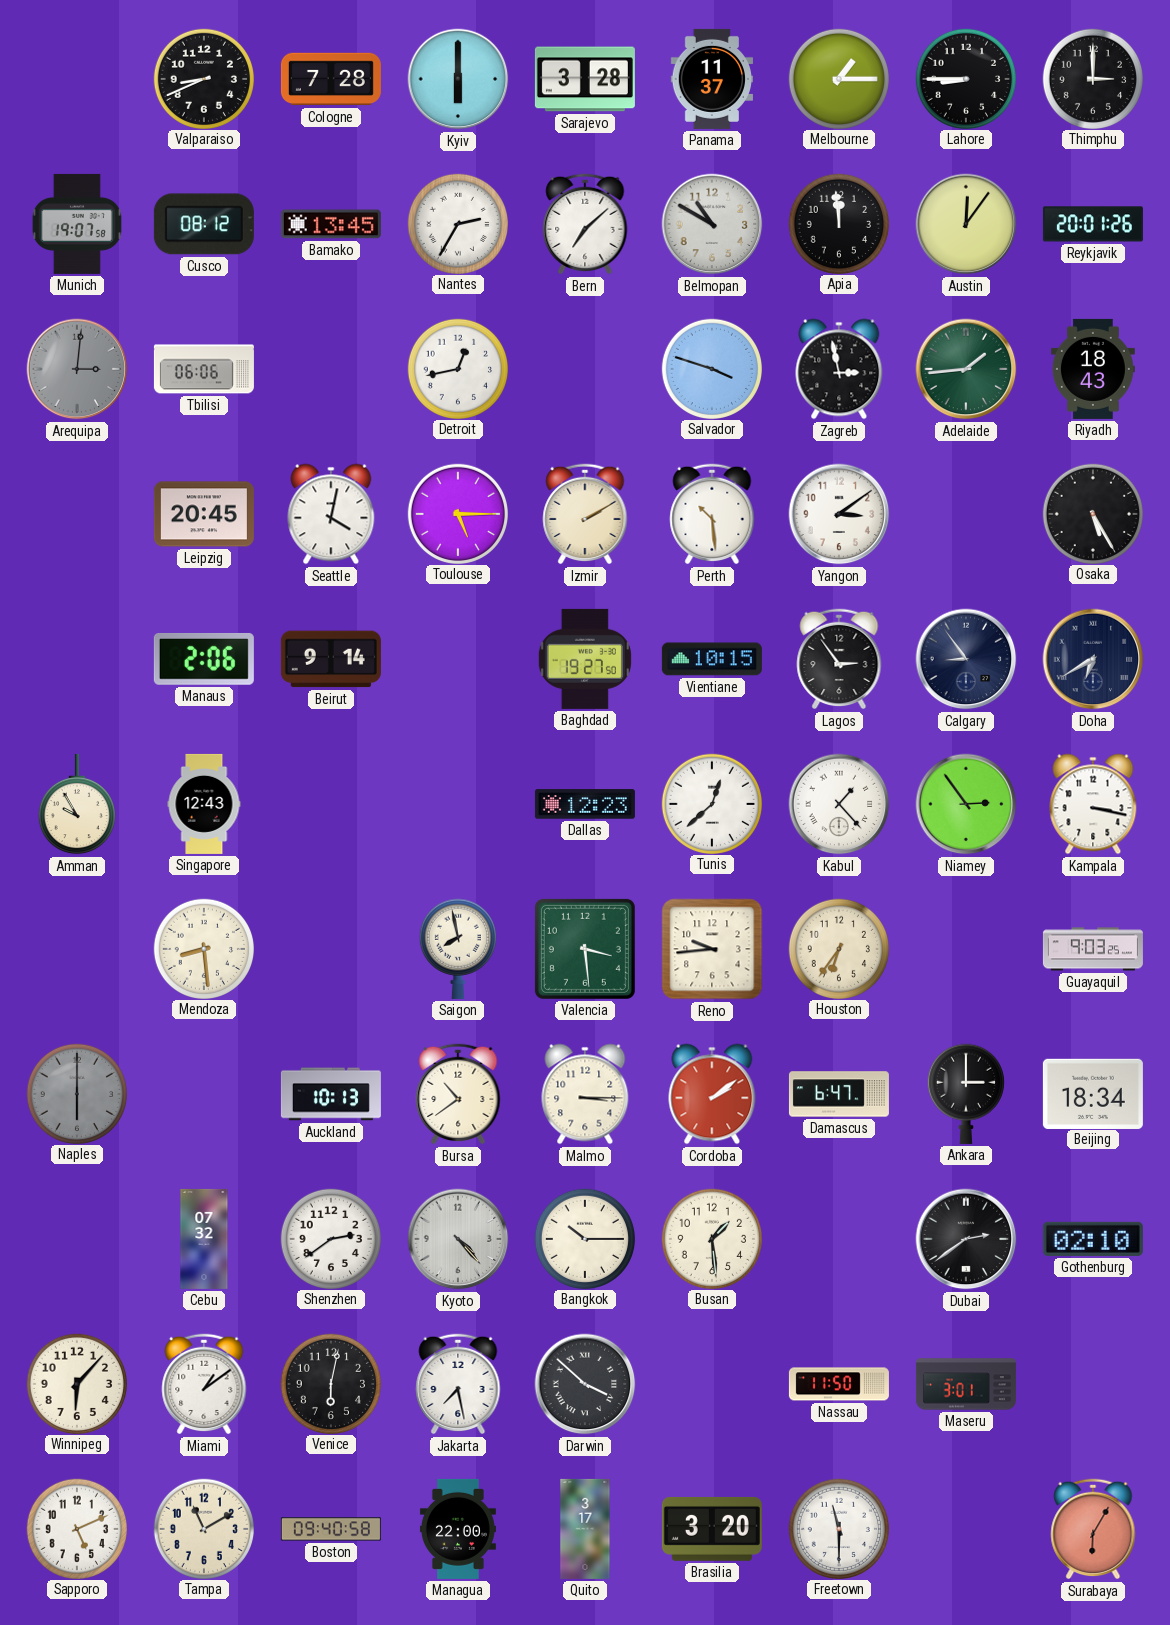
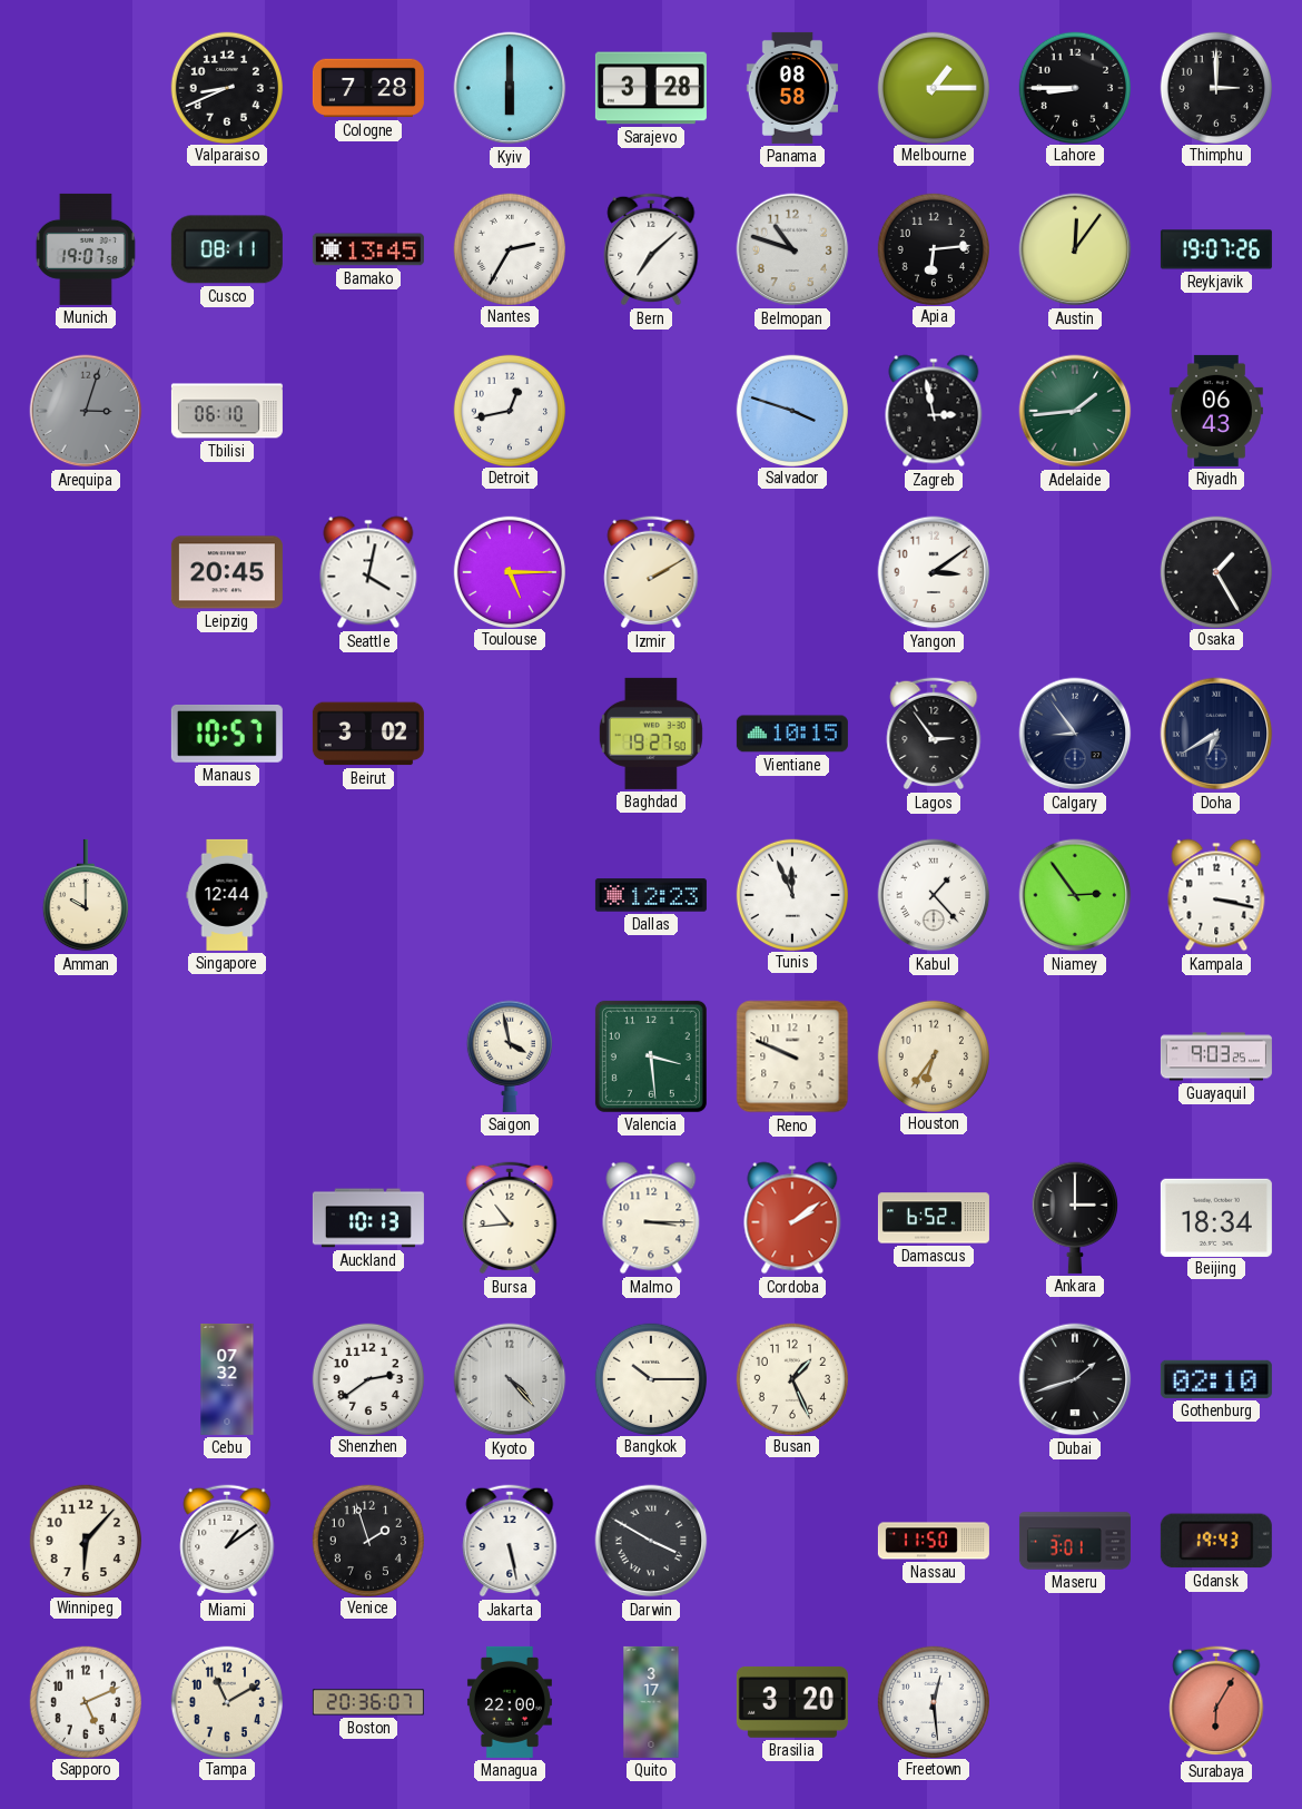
Panama: 11:37 -> 08:58 (791, 88)
Cusco: 08:12 -> 08:11 (227, 249)
Belmopan: 10:50 -> 10:48 (792, 249)
Apia: 11:59 -> 6:14 (933, 248)
Reykjavik: 20:01 -> 19:07 (1216, 249)
Arequipa: 3:01 -> 3:03 (86, 411)
Tbilisi: 06:06 -> 06:10 (227, 411)
Riyadh: 18:43 -> 06:43 (1216, 411)
Perth: 10:29 -> none (712, 514)
Osaka: 5:25 -> 1:25 (1215, 571)
Manaus: 2:06 -> 10:57 (227, 734)
Beirut: 9:14 -> 3:02 (368, 734)
Amman: 9:55 -> 10:00 (86, 895)
Singapore: 12:43 -> 12:44 (227, 895)
Tunis: 12:38 -> 11:56 (791, 894)
Mendoza: 8:29 -> none (203, 948)
Saigon: 7:58 -> 3:58 (510, 1056)
Reno: 9:44 -> 9:49 (792, 1056)
Naples: 6:00 -> none (76, 1093)
Bursa: 10:39 -> 10:44 (510, 1218)
Damascus: 6:47 -> 6:52 (934, 1218)
Busan: 1:29 -> 1:26 (791, 1378)
Dubai: 2:39 -> 1:42 (1075, 1379)
Venice: 6:02 -> 1:57 (367, 1540)
Jakarta: 7:28 -> 5:28 (510, 1541)
Darwin: 3:52 -> 3:50 (651, 1541)
Gdansk: none -> 19:43 (1216, 1541)
Boston: 09:40 -> 20:36 (368, 1702)
Freetown: 11:30 -> 12:29 (933, 1701)
